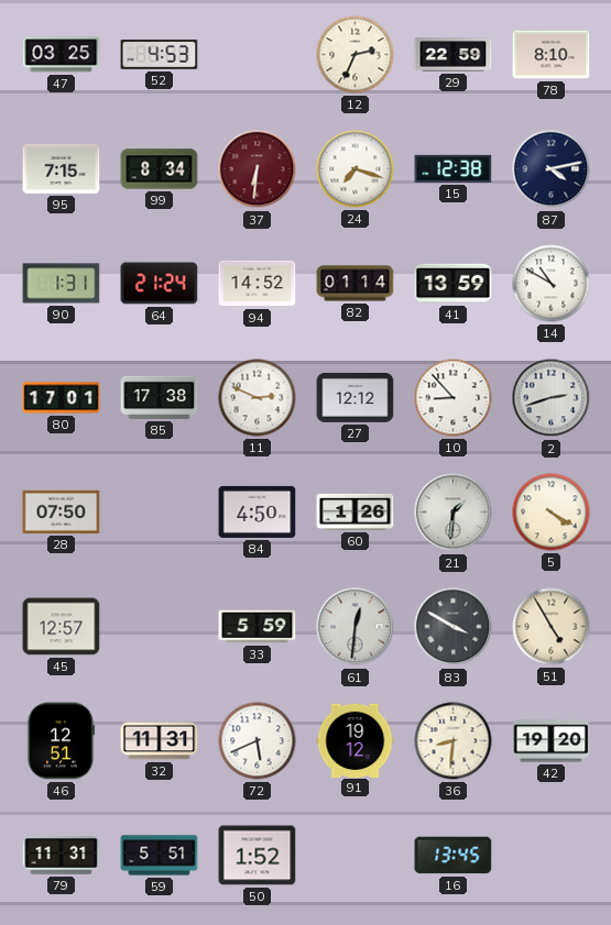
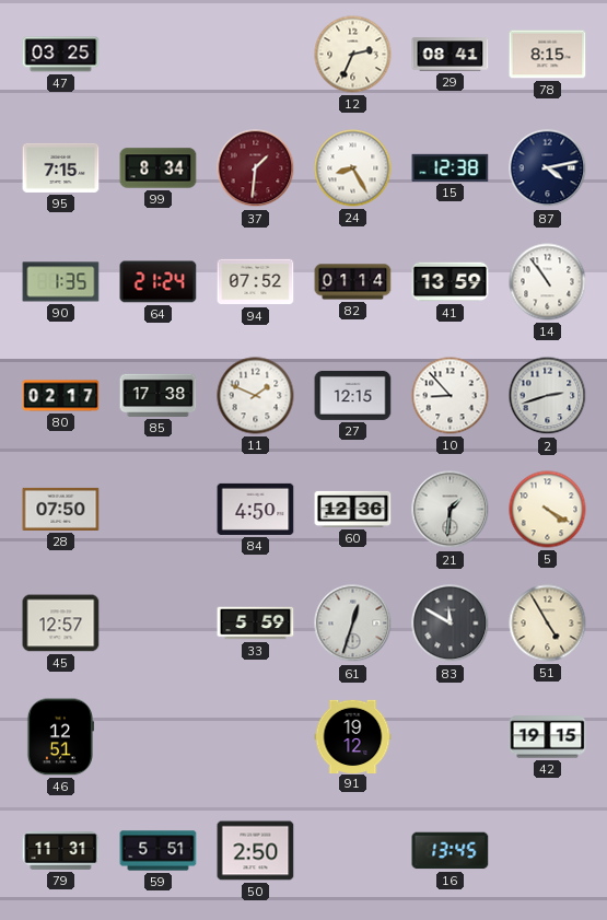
52: 4:53 -> none (160, 55)
29: 22:59 -> 08:41 (451, 55)
78: 8:10 -> 8:15 (548, 55)
37: 6:31 -> 1:31 (256, 168)
24: 7:18 -> 8:25 (353, 168)
90: 1:31 -> 1:35 (61, 282)
94: 14:52 -> 07:52 (256, 282)
14: 10:50 -> 10:54 (548, 282)
80: 17:01 -> 02:17 (61, 396)
11: 2:49 -> 1:49 (256, 396)
27: 12:12 -> 12:15 (353, 395)
60: 1:26 -> 12:36 (353, 509)
61: 12:31 -> 12:33 (353, 624)
83: 3:50 -> 11:50 (451, 624)
32: 11:31 -> none (160, 741)
72: 5:41 -> none (258, 741)
36: 8:31 -> none (454, 741)
42: 19:20 -> 19:15 (548, 737)
50: 1:52 -> 2:50 (256, 851)
